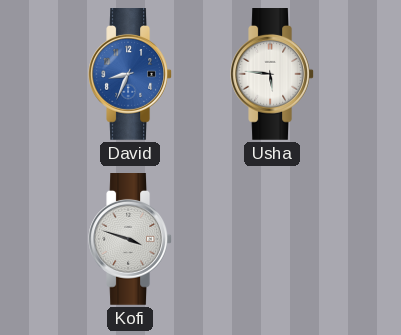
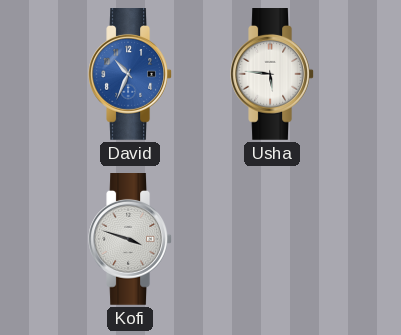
David: 8:34 -> 10:34 (130, 75)
